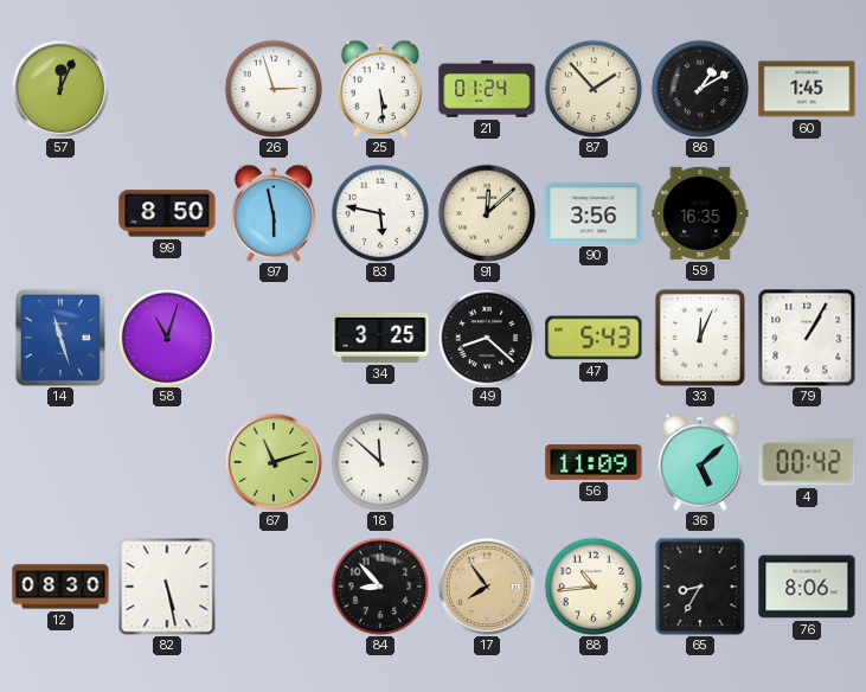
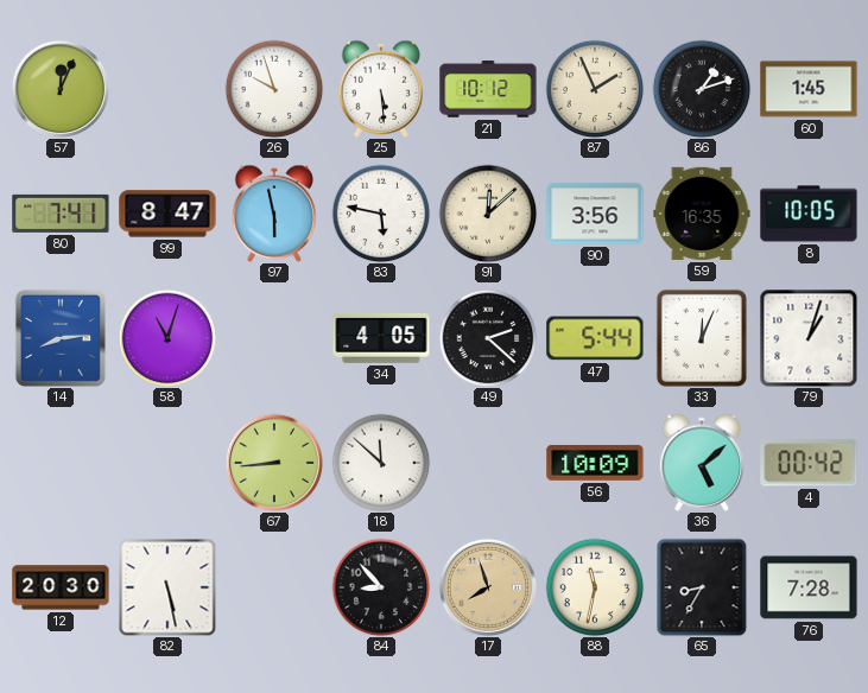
26: 2:57 -> 9:57 (274, 89)
21: 01:24 -> 10:12 (488, 89)
87: 1:53 -> 1:56 (595, 89)
86: 1:10 -> 1:12 (702, 89)
80: none -> 7:41 (61, 214)
99: 8:50 -> 8:47 (167, 214)
8: none -> 10:05 (809, 214)
14: 11:27 -> 8:14 (61, 338)
34: 3:25 -> 4:05 (381, 338)
49: 8:22 -> 2:22 (488, 338)
47: 5:43 -> 5:44 (595, 338)
79: 1:05 -> 1:03 (809, 338)
67: 11:12 -> 8:44 (273, 462)
56: 11:09 -> 10:09 (595, 463)
12: 08:30 -> 20:30 (61, 587)
17: 7:54 -> 7:57 (487, 586)
88: 10:44 -> 11:32 (595, 587)
76: 8:06 -> 7:28 (809, 587)
